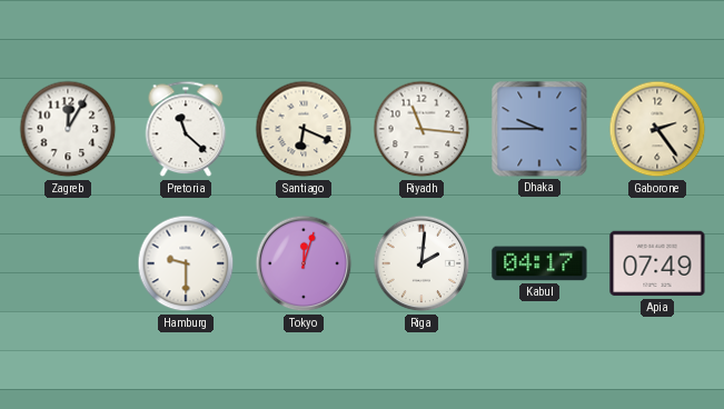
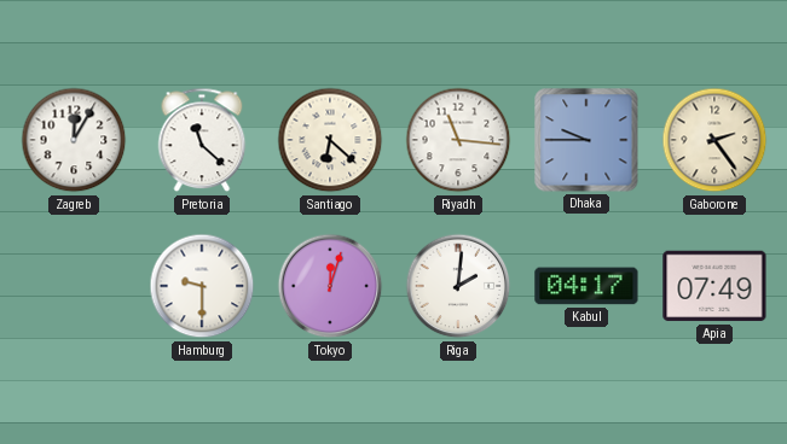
Santiago: 6:19 -> 6:22 (330, 140)
